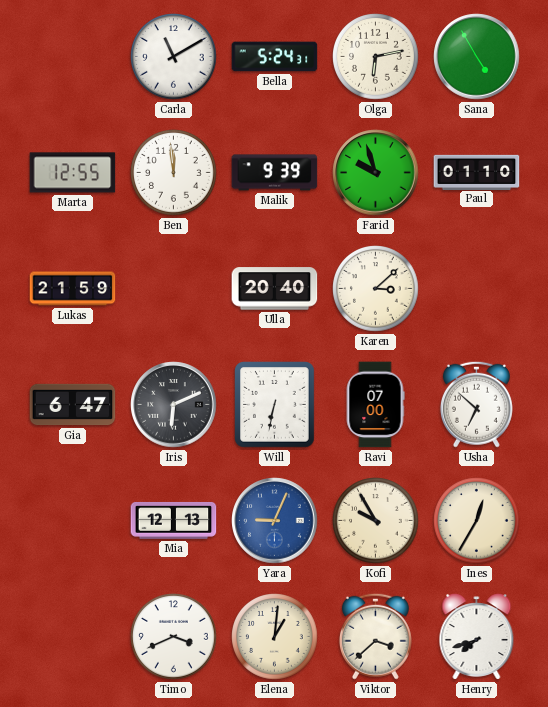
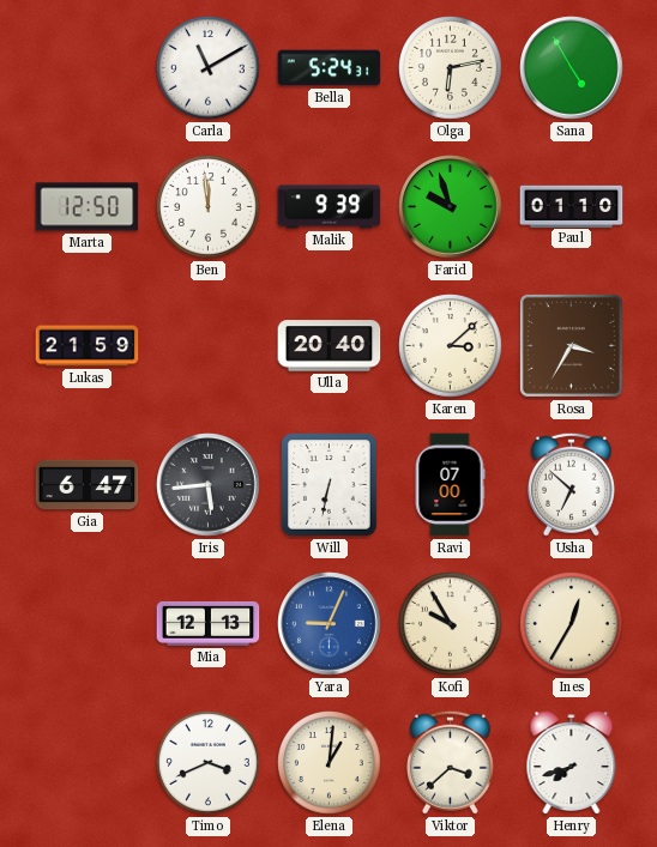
Marta: 12:55 -> 12:50 (88, 207)
Rosa: none -> 3:35 (571, 345)
Iris: 6:11 -> 5:44 (209, 485)
